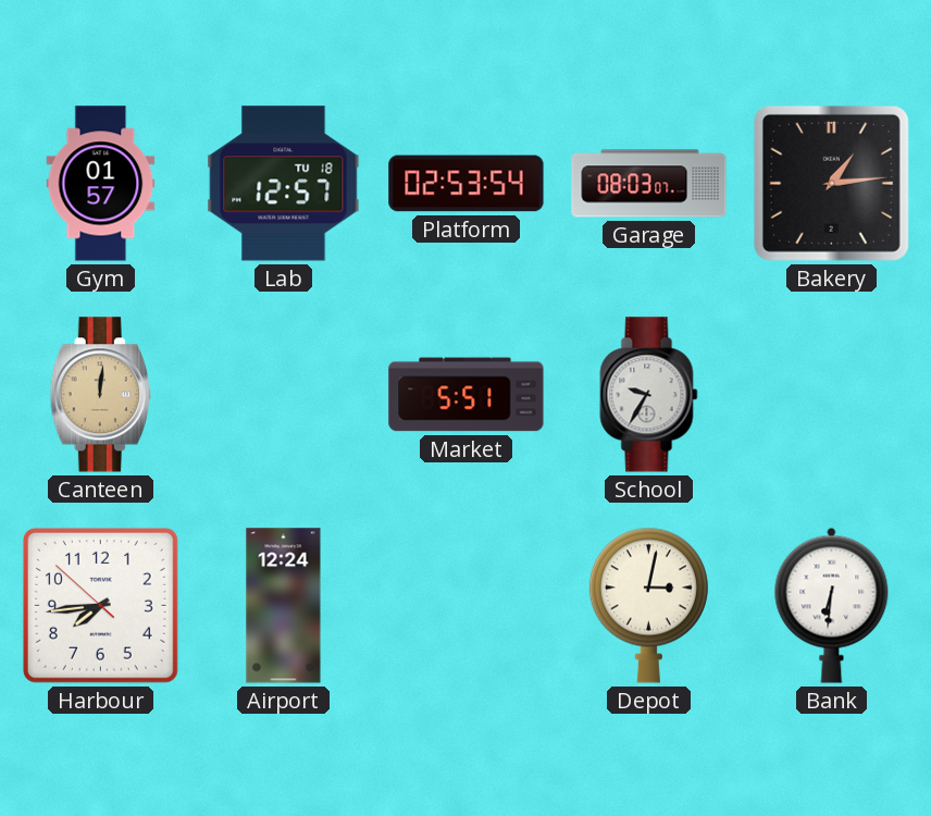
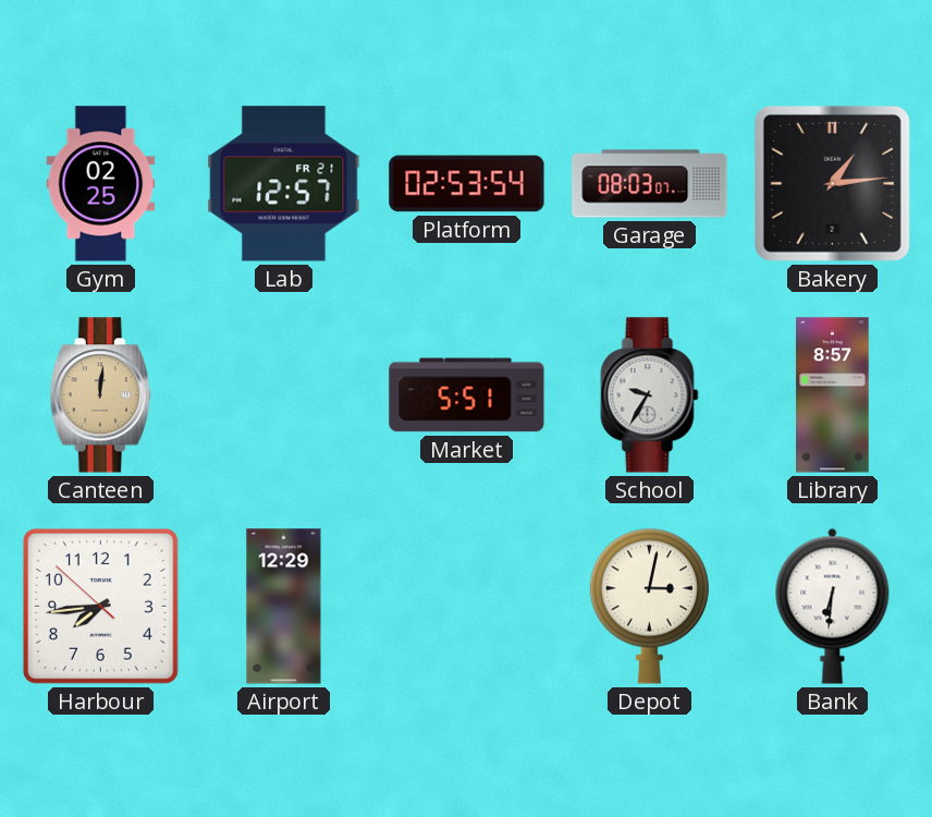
Gym: 01:57 -> 02:25 (101, 184)
Lab date: TU 18 -> FR 21 (284, 184)
Library: none -> 8:57 (833, 395)
Airport: 12:24 -> 12:29 (284, 607)
